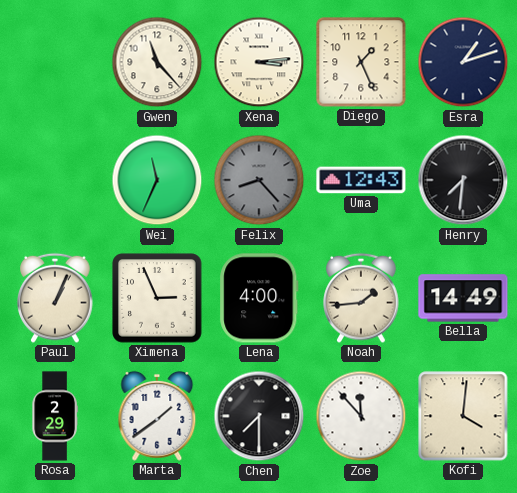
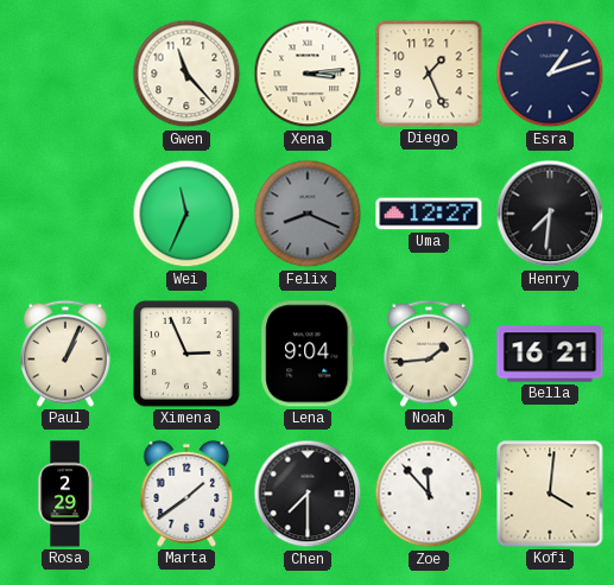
Felix: 8:23 -> 8:19 (308, 214)
Uma: 12:43 -> 12:27 (429, 214)
Lena: 4:00 -> 9:04 (308, 354)
Bella: 14:49 -> 16:21 (550, 354)
